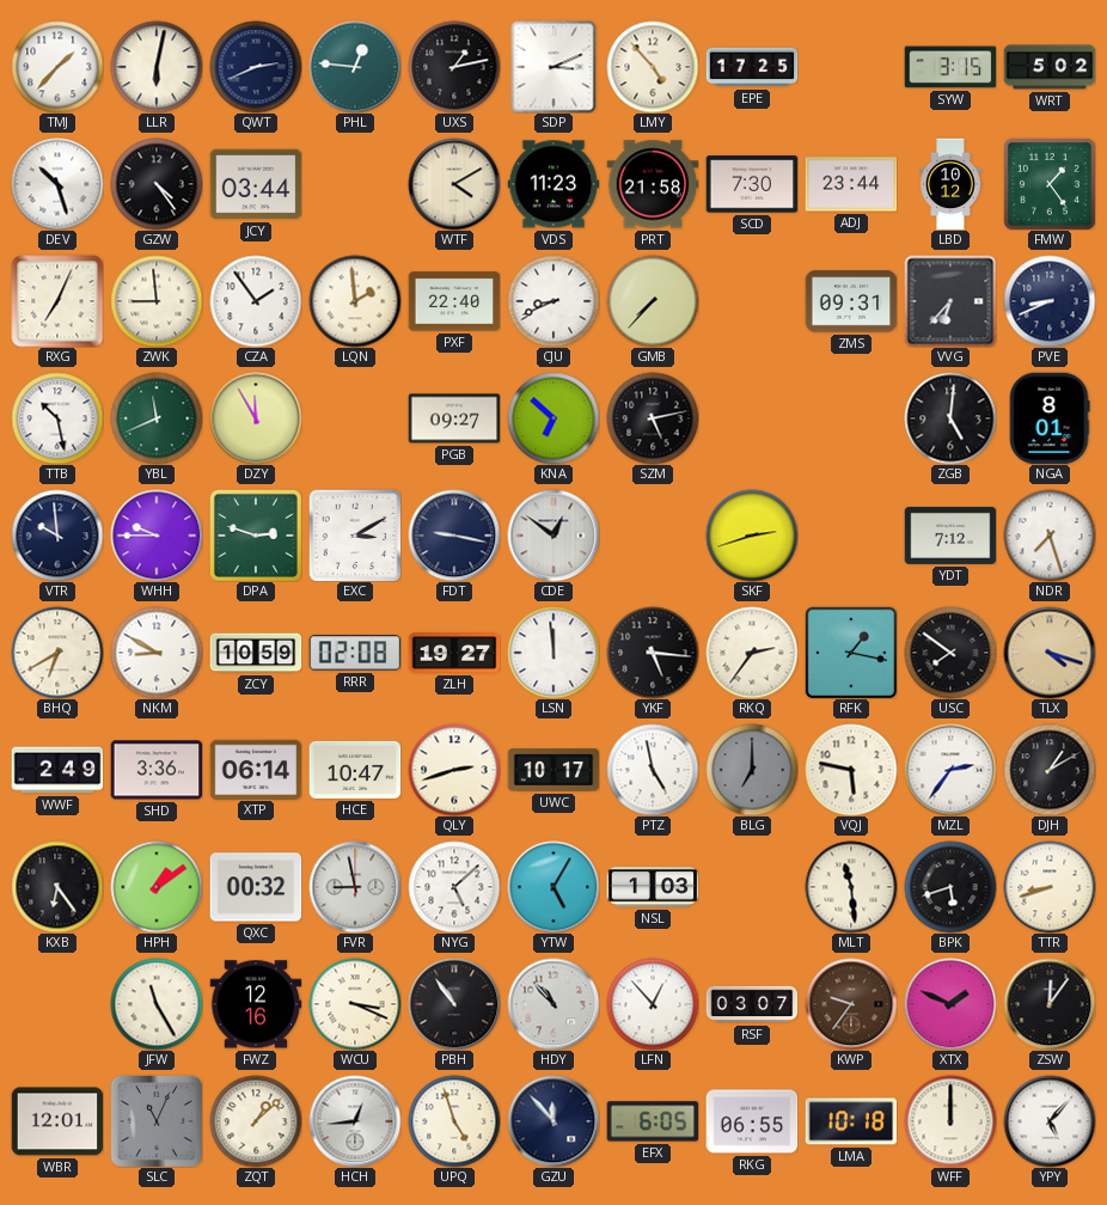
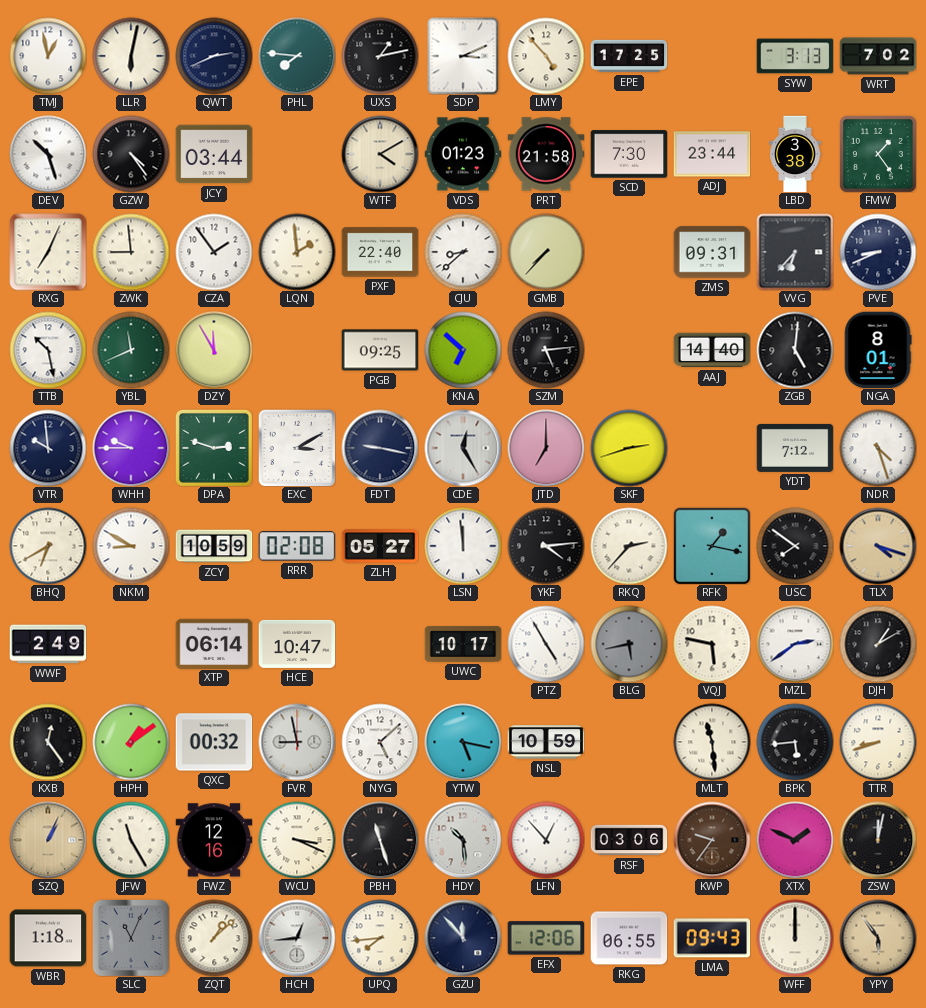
TMJ: 1:37 -> 12:58 (48, 56)
PHL: 12:46 -> 7:46 (297, 56)
SYW: 3:15 -> 3:13 (795, 56)
WRT: 5:02 -> 7:02 (878, 56)
VDS: 11:23 -> 01:23 (463, 154)
LBD: 10:12 -> 3:38 (795, 154)
CJU: 8:41 -> 8:38 (463, 252)
PGB: 09:27 -> 09:25 (380, 350)
SZM: 5:13 -> 5:14 (546, 350)
AAJ: none -> 14:40 (712, 350)
CDE: 12:51 -> 12:25 (463, 448)
JTD: none -> 7:00 (546, 448)
NDR: 7:27 -> 4:27 (878, 448)
ZLH: 19:27 -> 05:27 (380, 546)
YKF: 5:16 -> 4:14 (546, 546)
RKQ: 2:36 -> 2:37 (629, 546)
SHD: 3:36 -> none (157, 770)
QLY: 2:42 -> none (454, 770)
PTZ: 4:58 -> 4:55 (546, 644)
BLG: 7:00 -> 5:43 (629, 644)
MZL: 2:36 -> 2:39 (795, 644)
KXB: 6:24 -> 12:24 (48, 742)
YTW: 5:05 -> 5:17 (463, 742)
NSL: 1:03 -> 10:59 (546, 742)
BPK: 5:42 -> 5:44 (795, 742)
SZQ: none -> 1:04 (48, 840)
PBH: 10:54 -> 11:27 (380, 840)
HDY: 10:53 -> 10:29 (463, 840)
RSF: 03:07 -> 03:06 (629, 840)
ZSW: 12:06 -> 12:02 (878, 840)
WBR: 12:01 -> 1:18 (48, 938)
UPQ: 4:57 -> 7:44 (380, 938)
EFX: 6:05 -> 12:06 (546, 938)
LMA: 10:18 -> 09:43 (712, 938)
YPY: 5:07 -> 5:54 (878, 938)
YPY dial: white -> champagne (878, 938)
